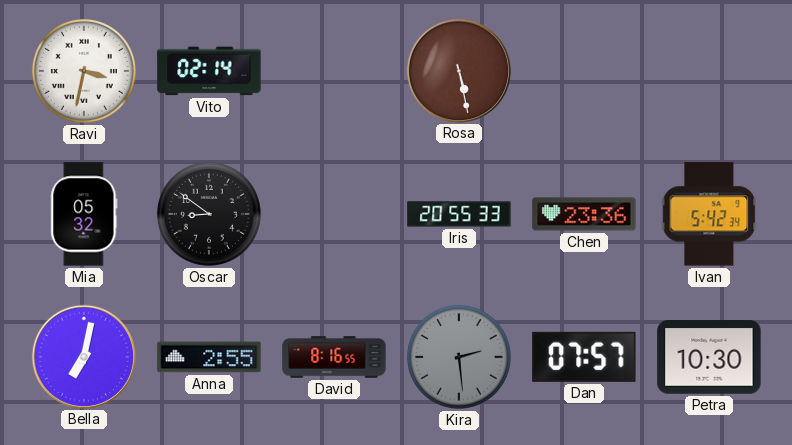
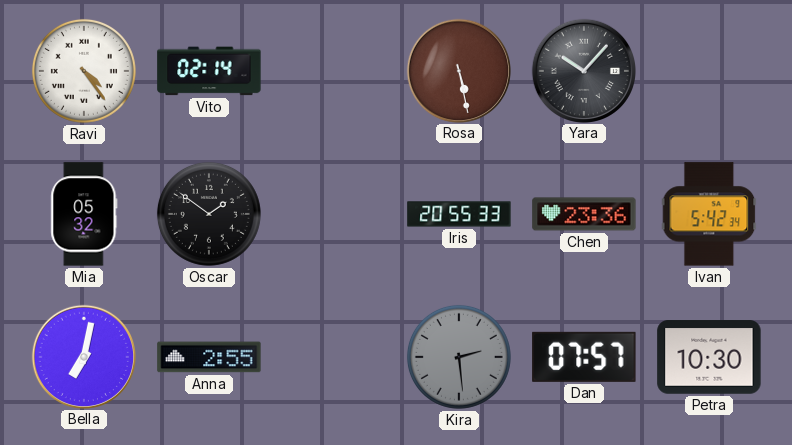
Ravi: 3:32 -> 4:24 (84, 71)
Yara: none -> 10:07 (583, 70)
Oscar: 8:51 -> 1:51 (209, 214)
David: 8:16 -> none (334, 357)
